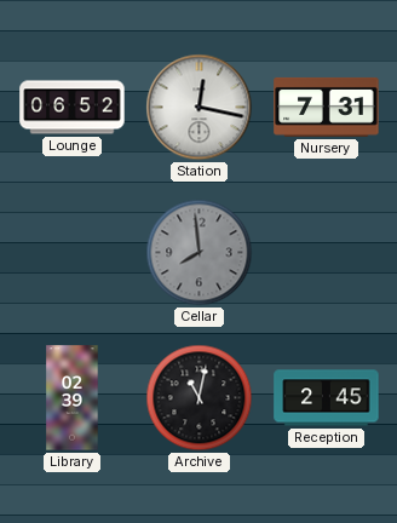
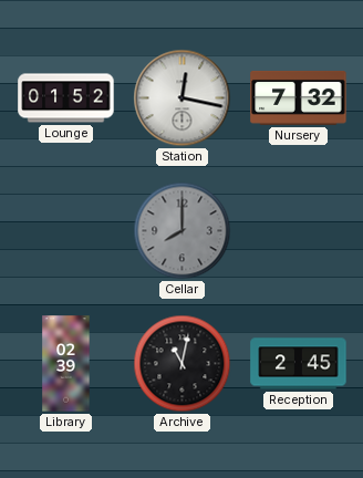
Lounge: 06:52 -> 01:52 (66, 98)
Nursery: 7:31 -> 7:32 (299, 97)
Cellar: 7:59 -> 8:00 (183, 231)
